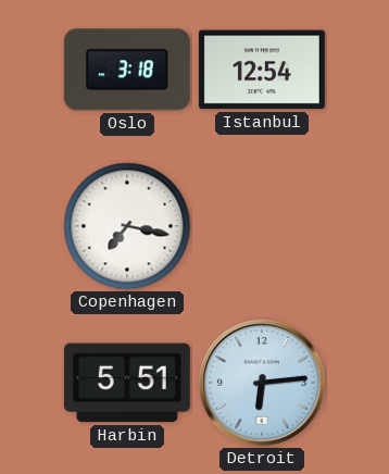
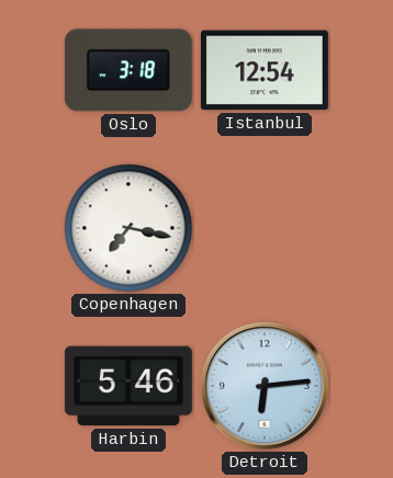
Harbin: 5:51 -> 5:46 (128, 386)
